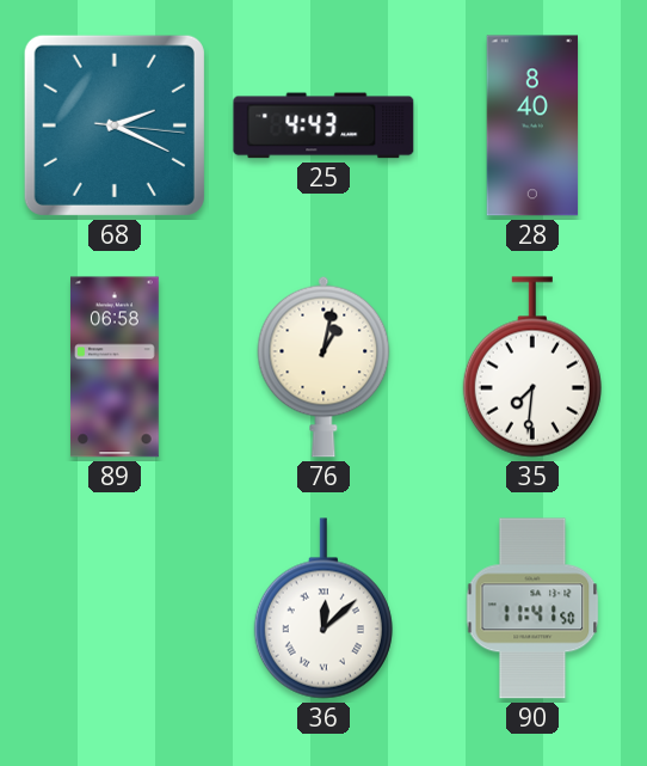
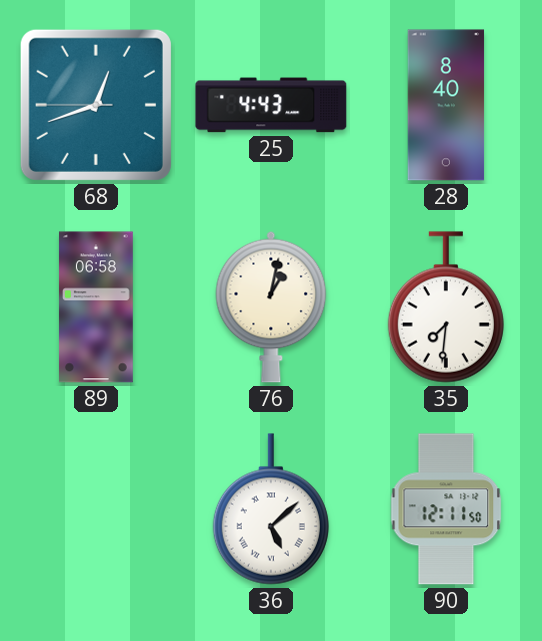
68: 2:19 -> 12:41 (96, 105)
36: 12:08 -> 5:08 (271, 509)
90: 11:41 -> 12:11 (446, 509)
